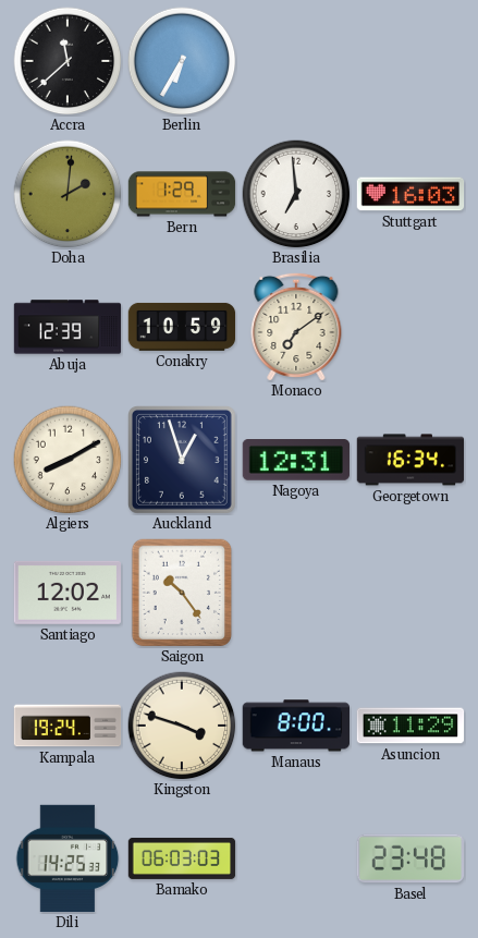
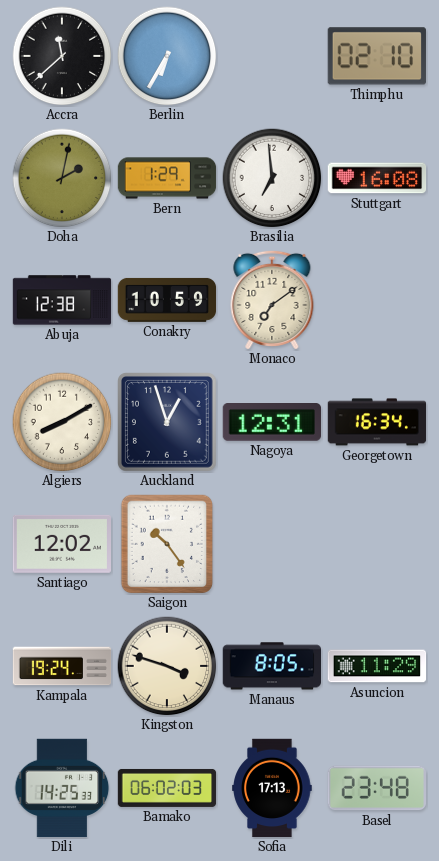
Thimphu: none -> 02:10 (377, 56)
Doha: 2:01 -> 2:02 (62, 178)
Stuttgart: 16:03 -> 16:08 (377, 178)
Abuja: 12:39 -> 12:38 (62, 300)
Manaus: 8:00 -> 8:05 (271, 666)
Bamako: 06:03 -> 06:02 (167, 788)
Sofia: none -> 17:13 (272, 788)
